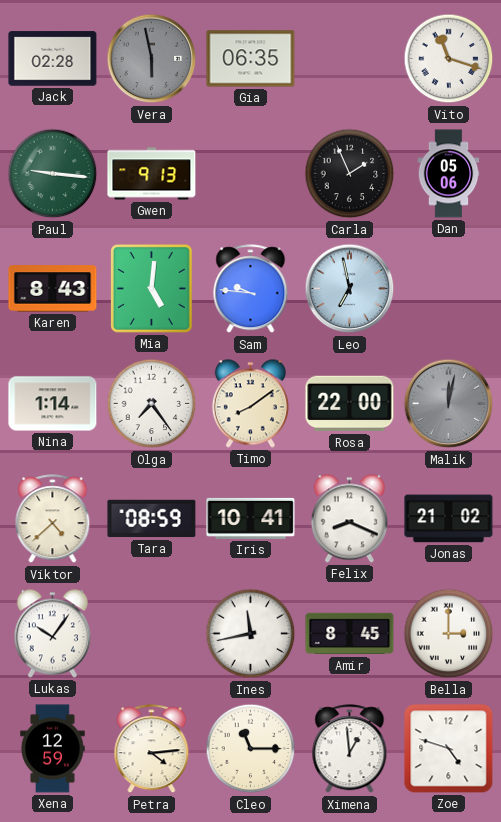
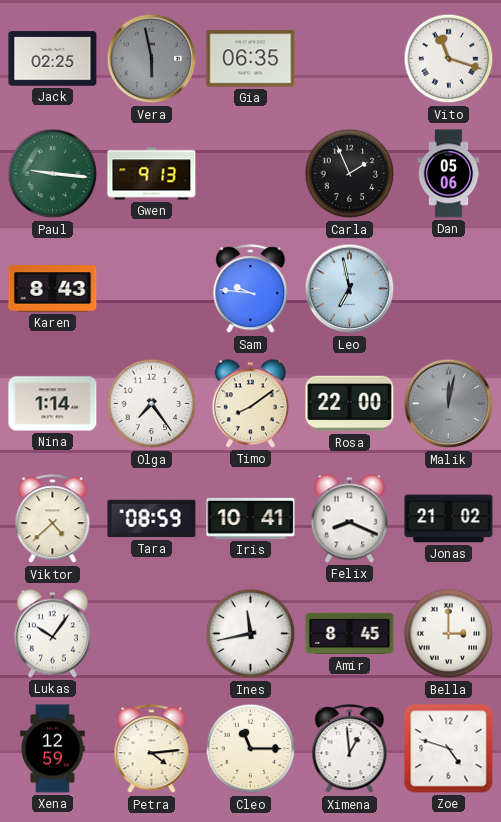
Jack: 02:28 -> 02:25 (53, 59)
Mia: 5:01 -> none (151, 289)
